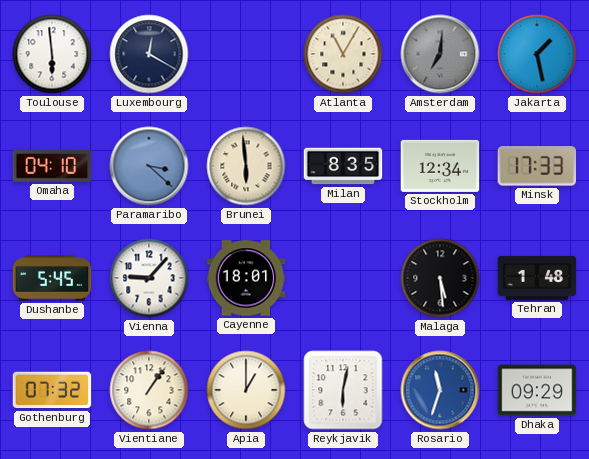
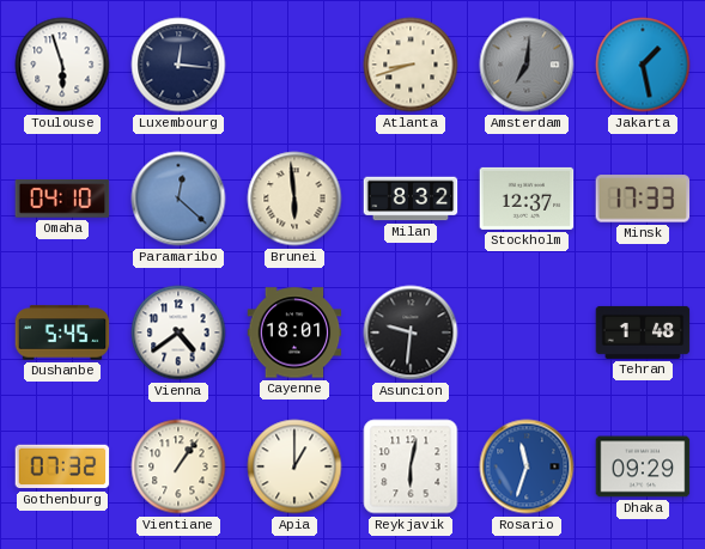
Toulouse: 5:59 -> 5:57 (62, 65)
Luxembourg: 12:20 -> 12:16 (178, 65)
Atlanta: 11:05 -> 8:42 (411, 65)
Paramaribo: 3:22 -> 12:22 (178, 199)
Milan: 8:35 -> 8:32 (411, 199)
Stockholm: 12:34 -> 12:37 (527, 199)
Vienna: 9:07 -> 4:39 (178, 333)
Asuncion: none -> 9:31 (411, 333)
Malaga: 5:29 -> none (440, 278)
